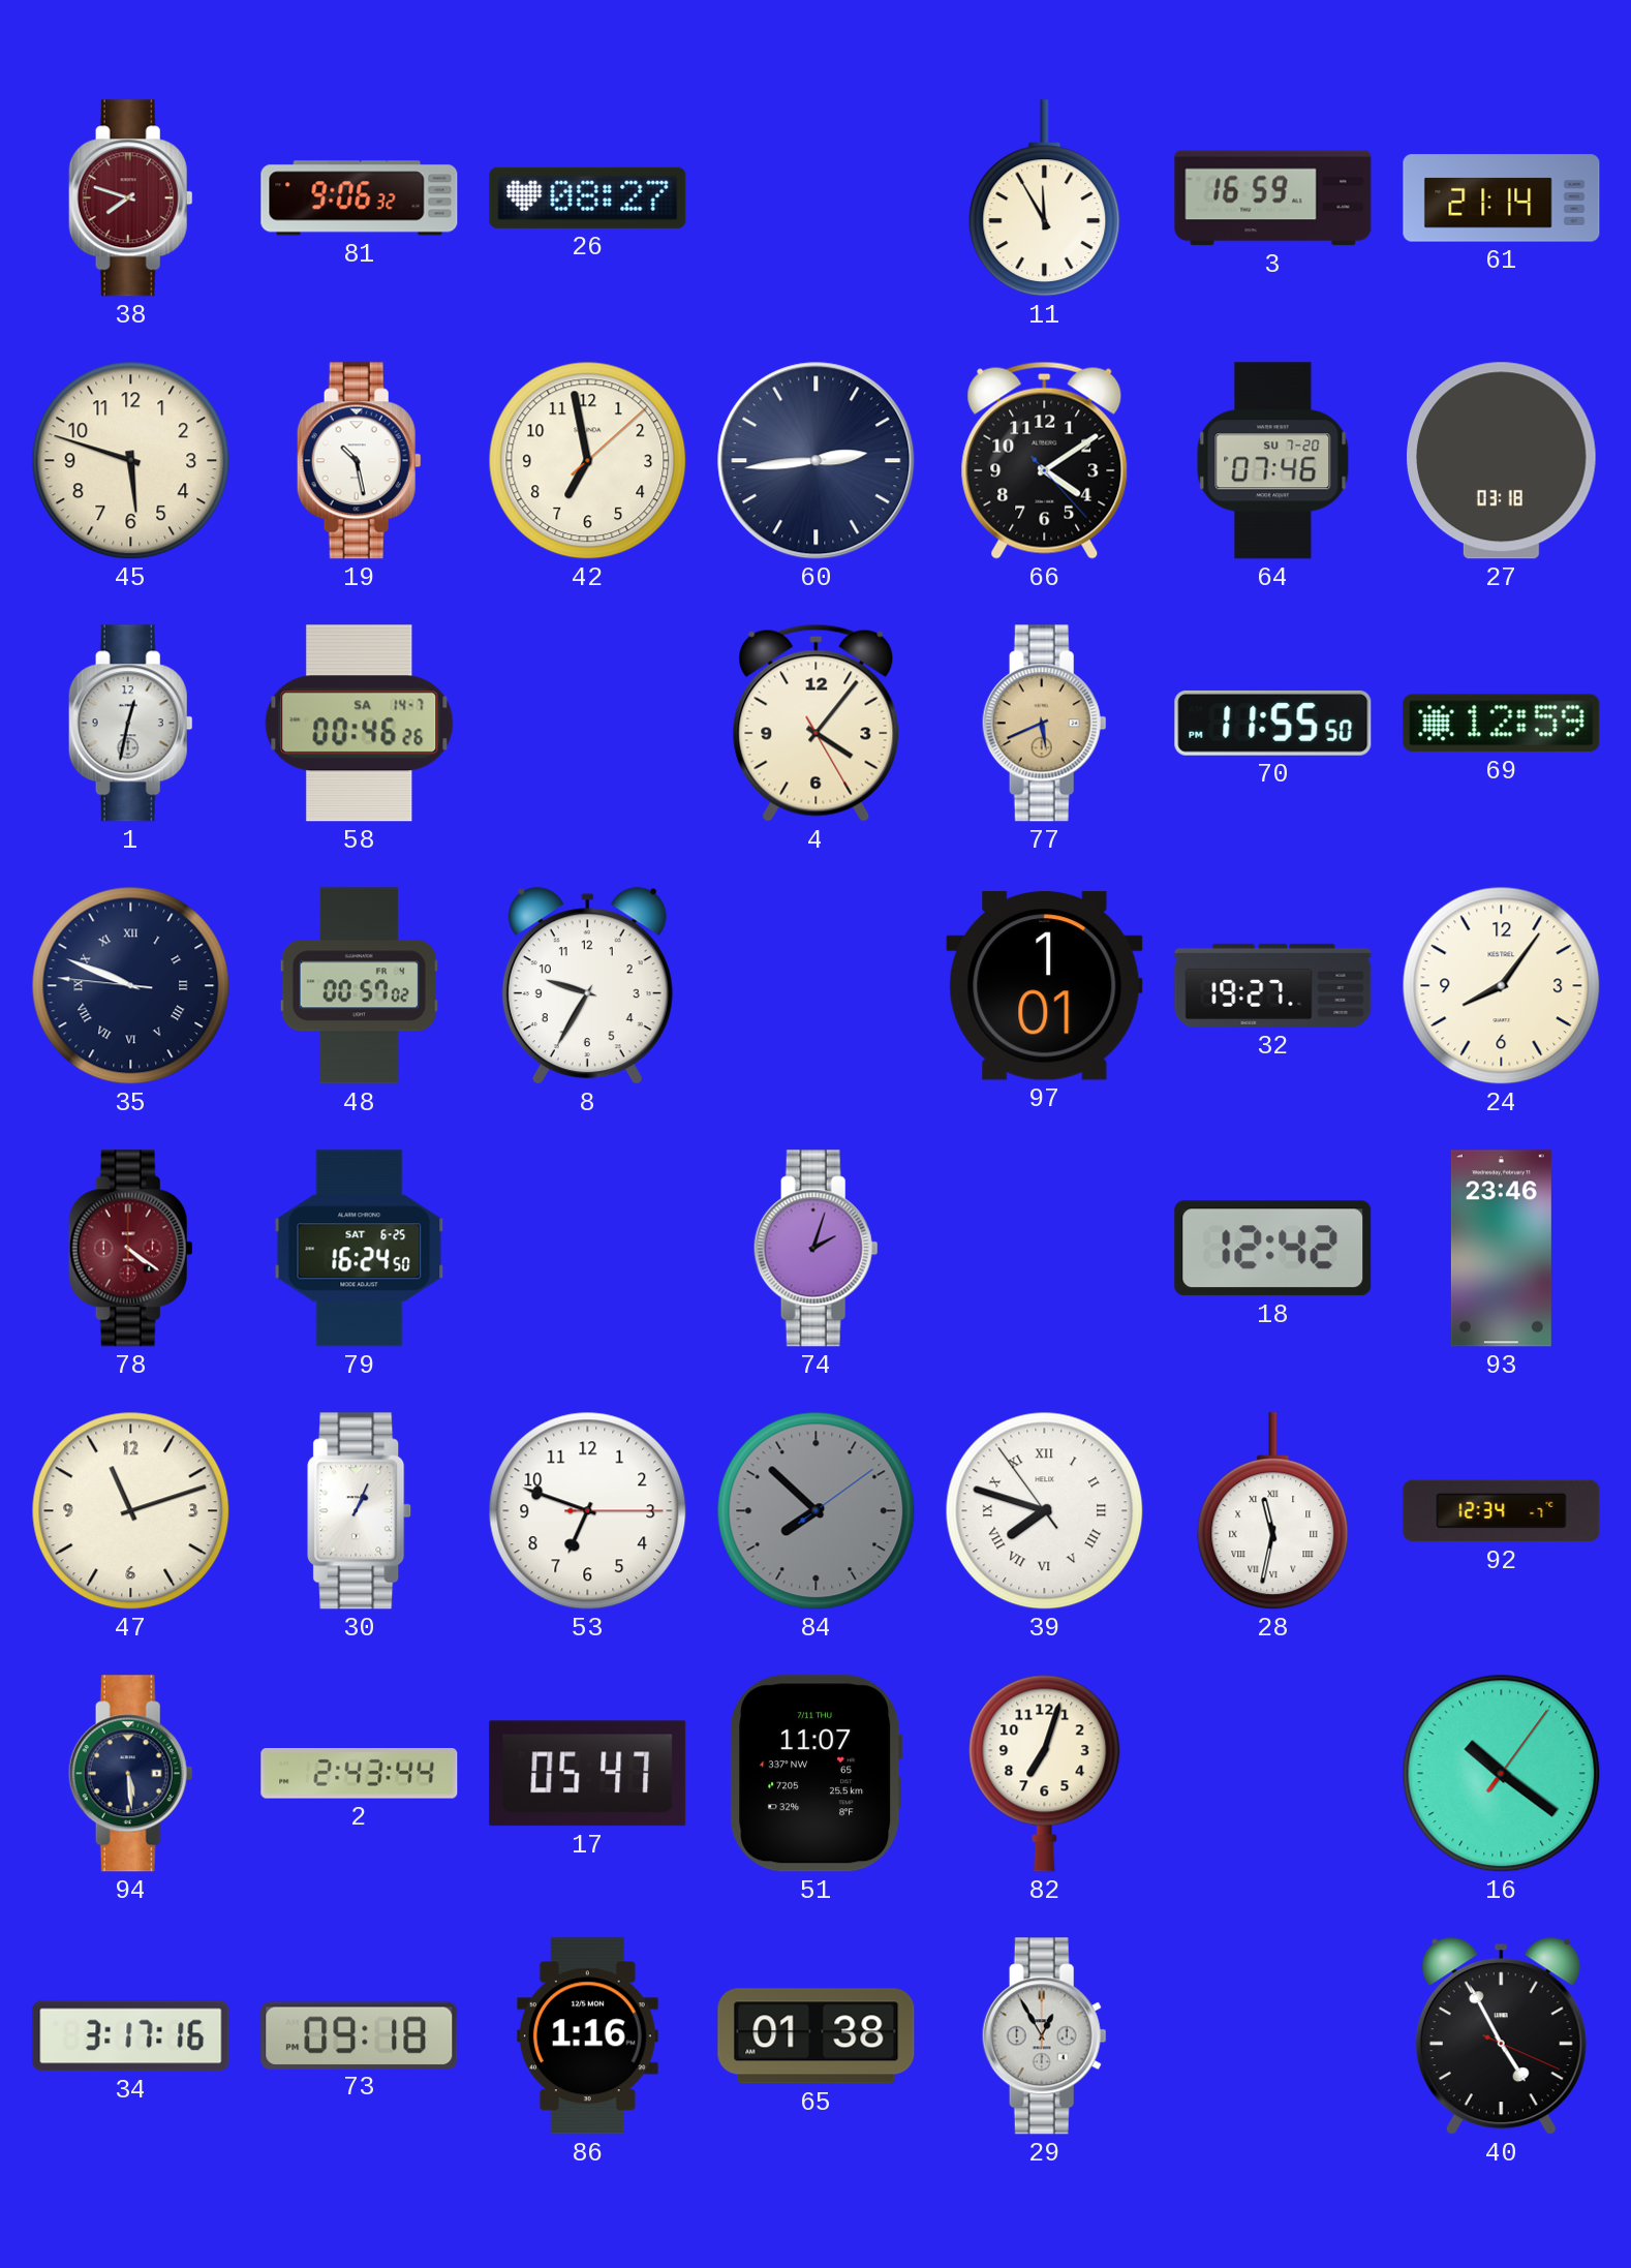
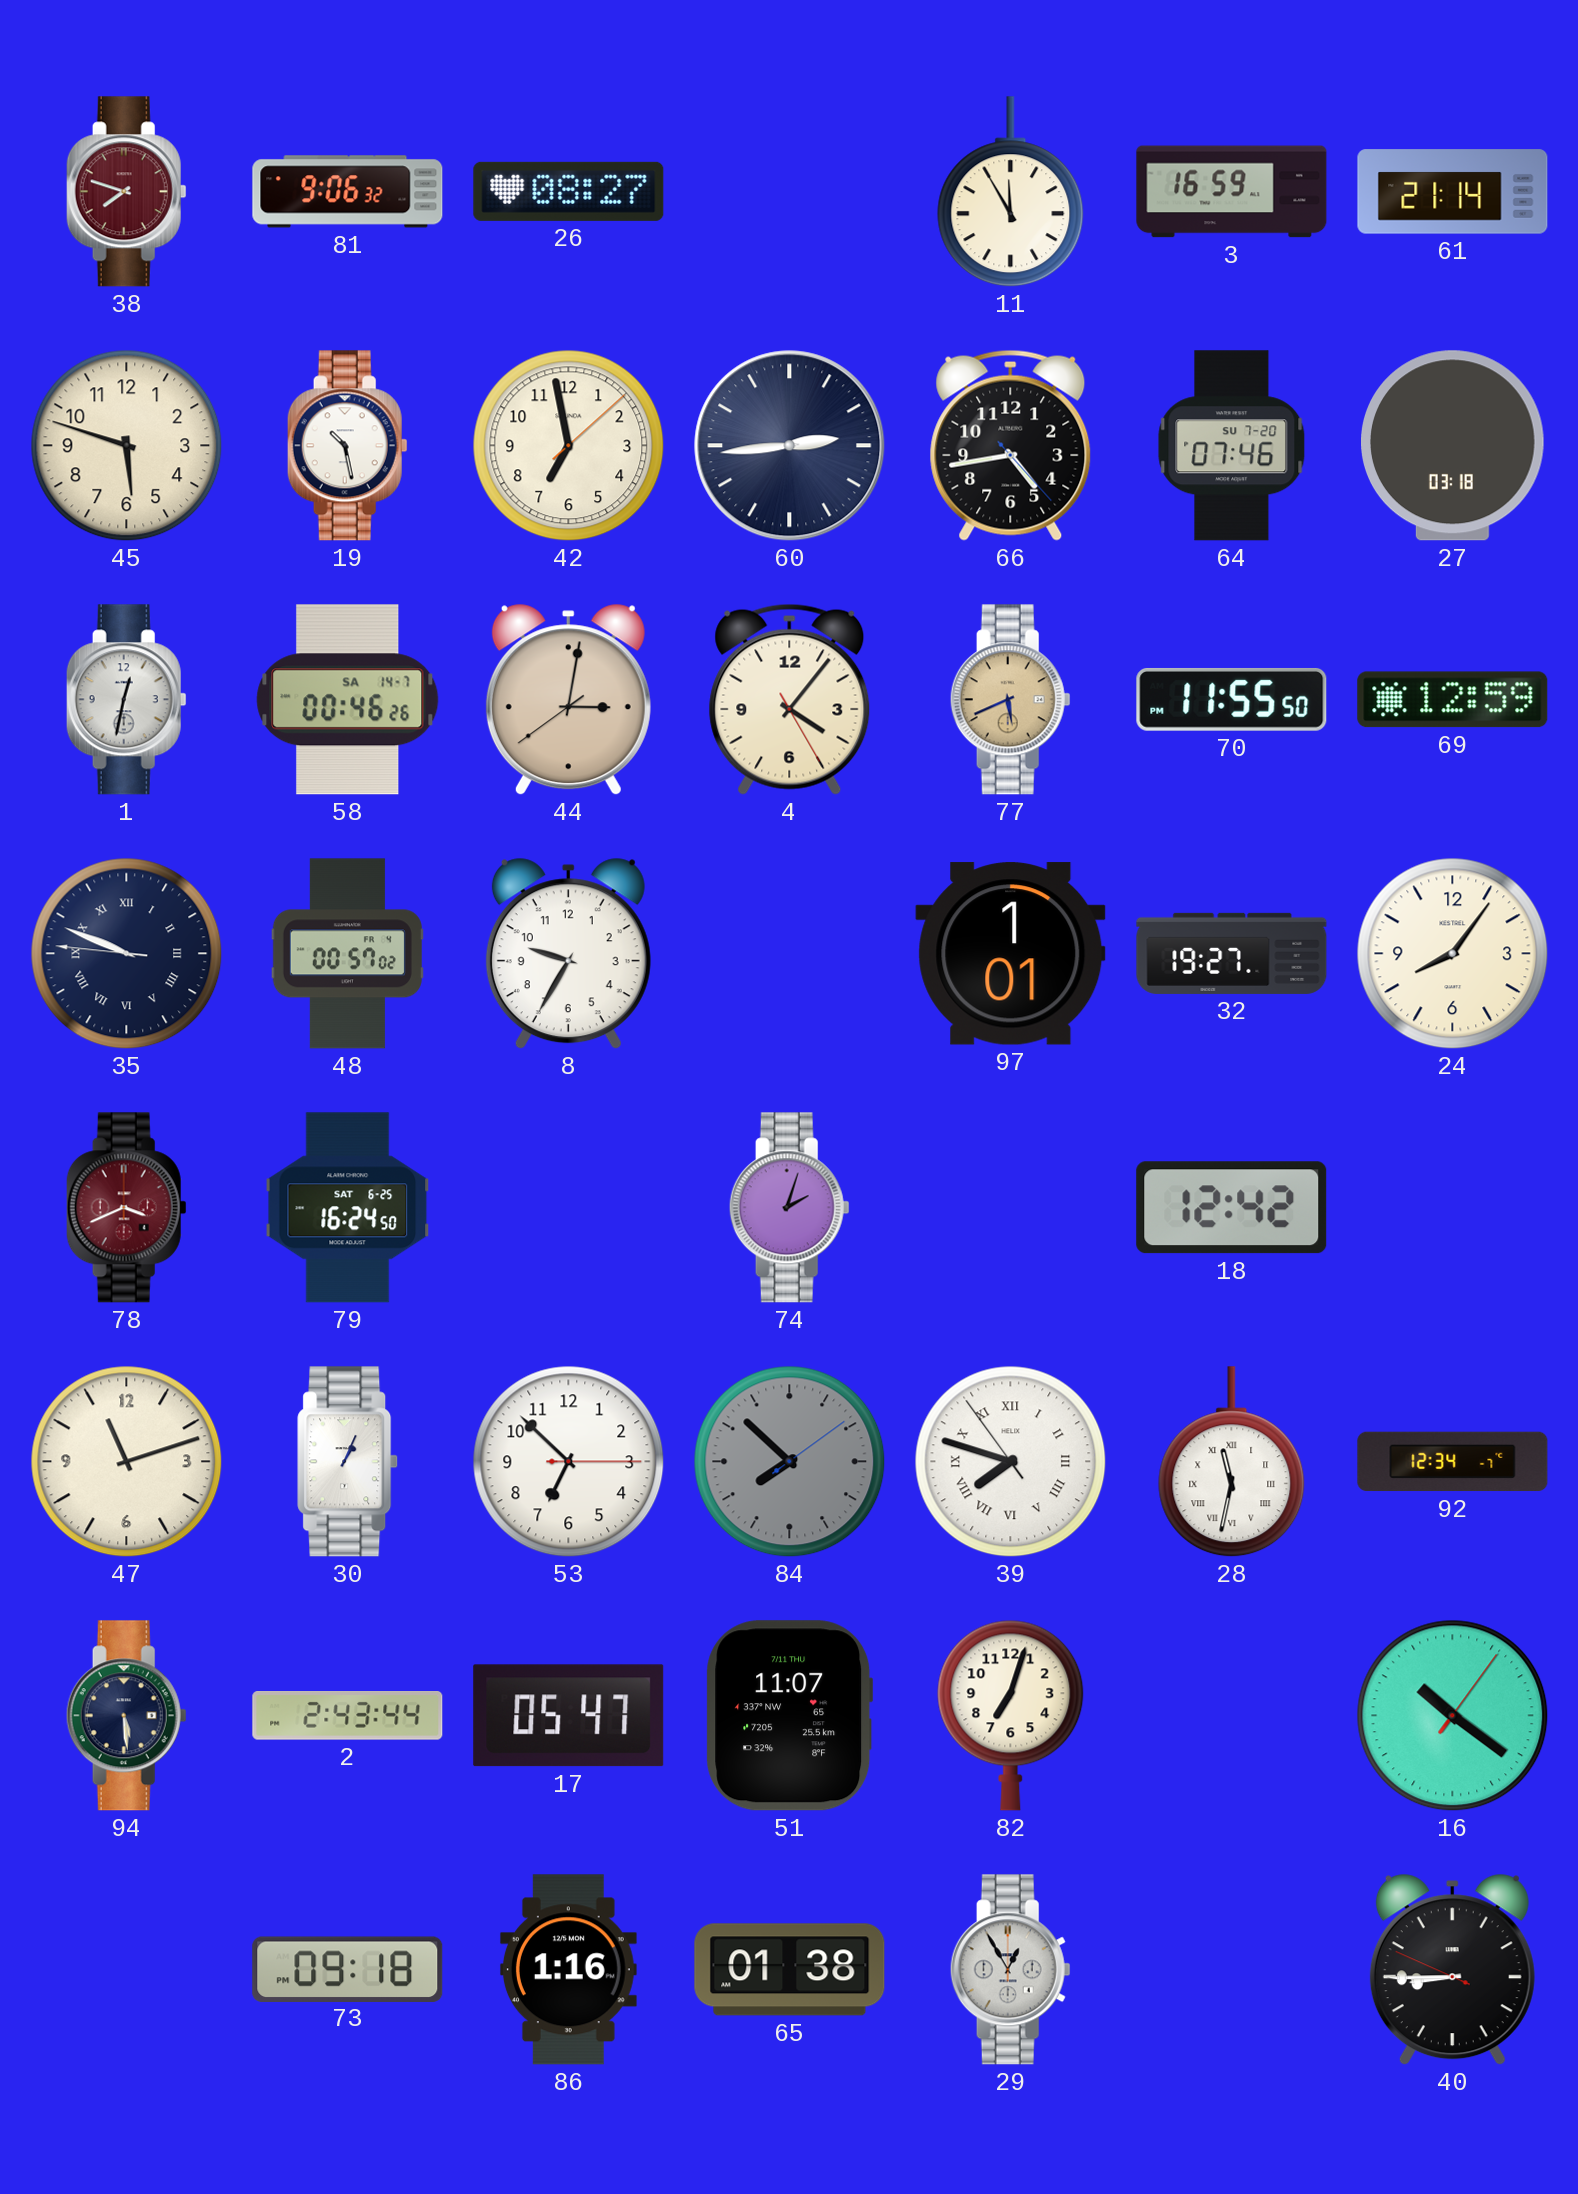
66: 4:09 -> 4:43 (1011, 445)
44: none -> 3:01 (568, 700)
78: 4:21 -> 3:41 (126, 1208)
93: 23:46 -> none (1501, 1249)
53: 6:48 -> 6:52 (569, 1462)
34: 3:17 -> none (131, 2036)
40: 4:55 -> 8:44 (1452, 1970)
